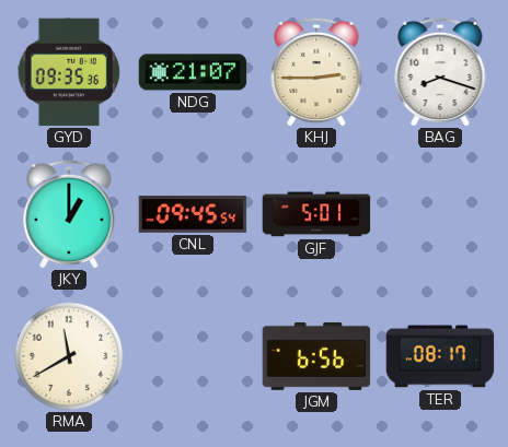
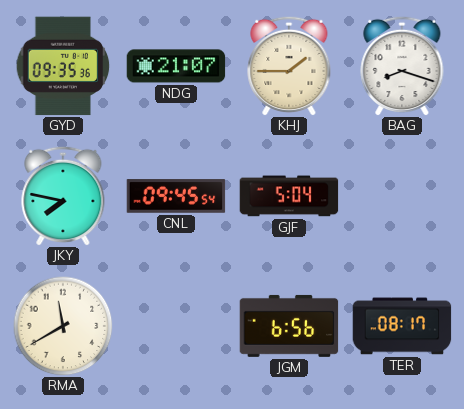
KHJ: 2:45 -> 1:45 (289, 66)
JKY: 1:00 -> 7:47 (63, 196)
GJF: 5:01 -> 5:04 (289, 196)
